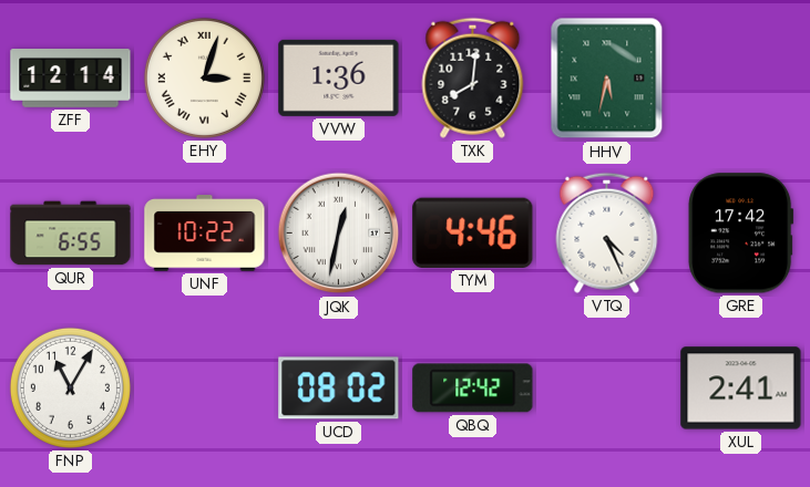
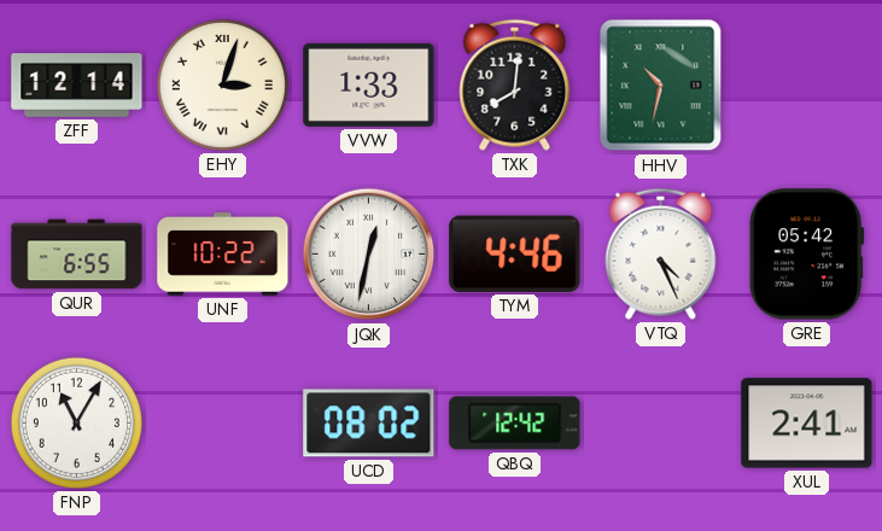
VVW: 1:36 -> 1:33 (369, 84)
HHV: 5:32 -> 10:32 (661, 86)
GRE: 17:42 -> 05:42 (807, 255)
